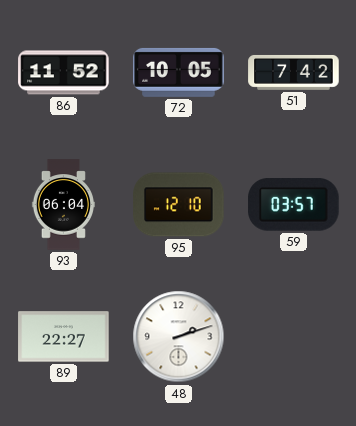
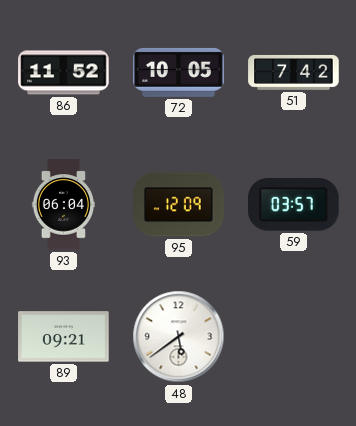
95: 12:10 -> 12:09 (179, 205)
89: 22:27 -> 09:21 (64, 337)
48: 2:12 -> 5:39 (179, 337)
